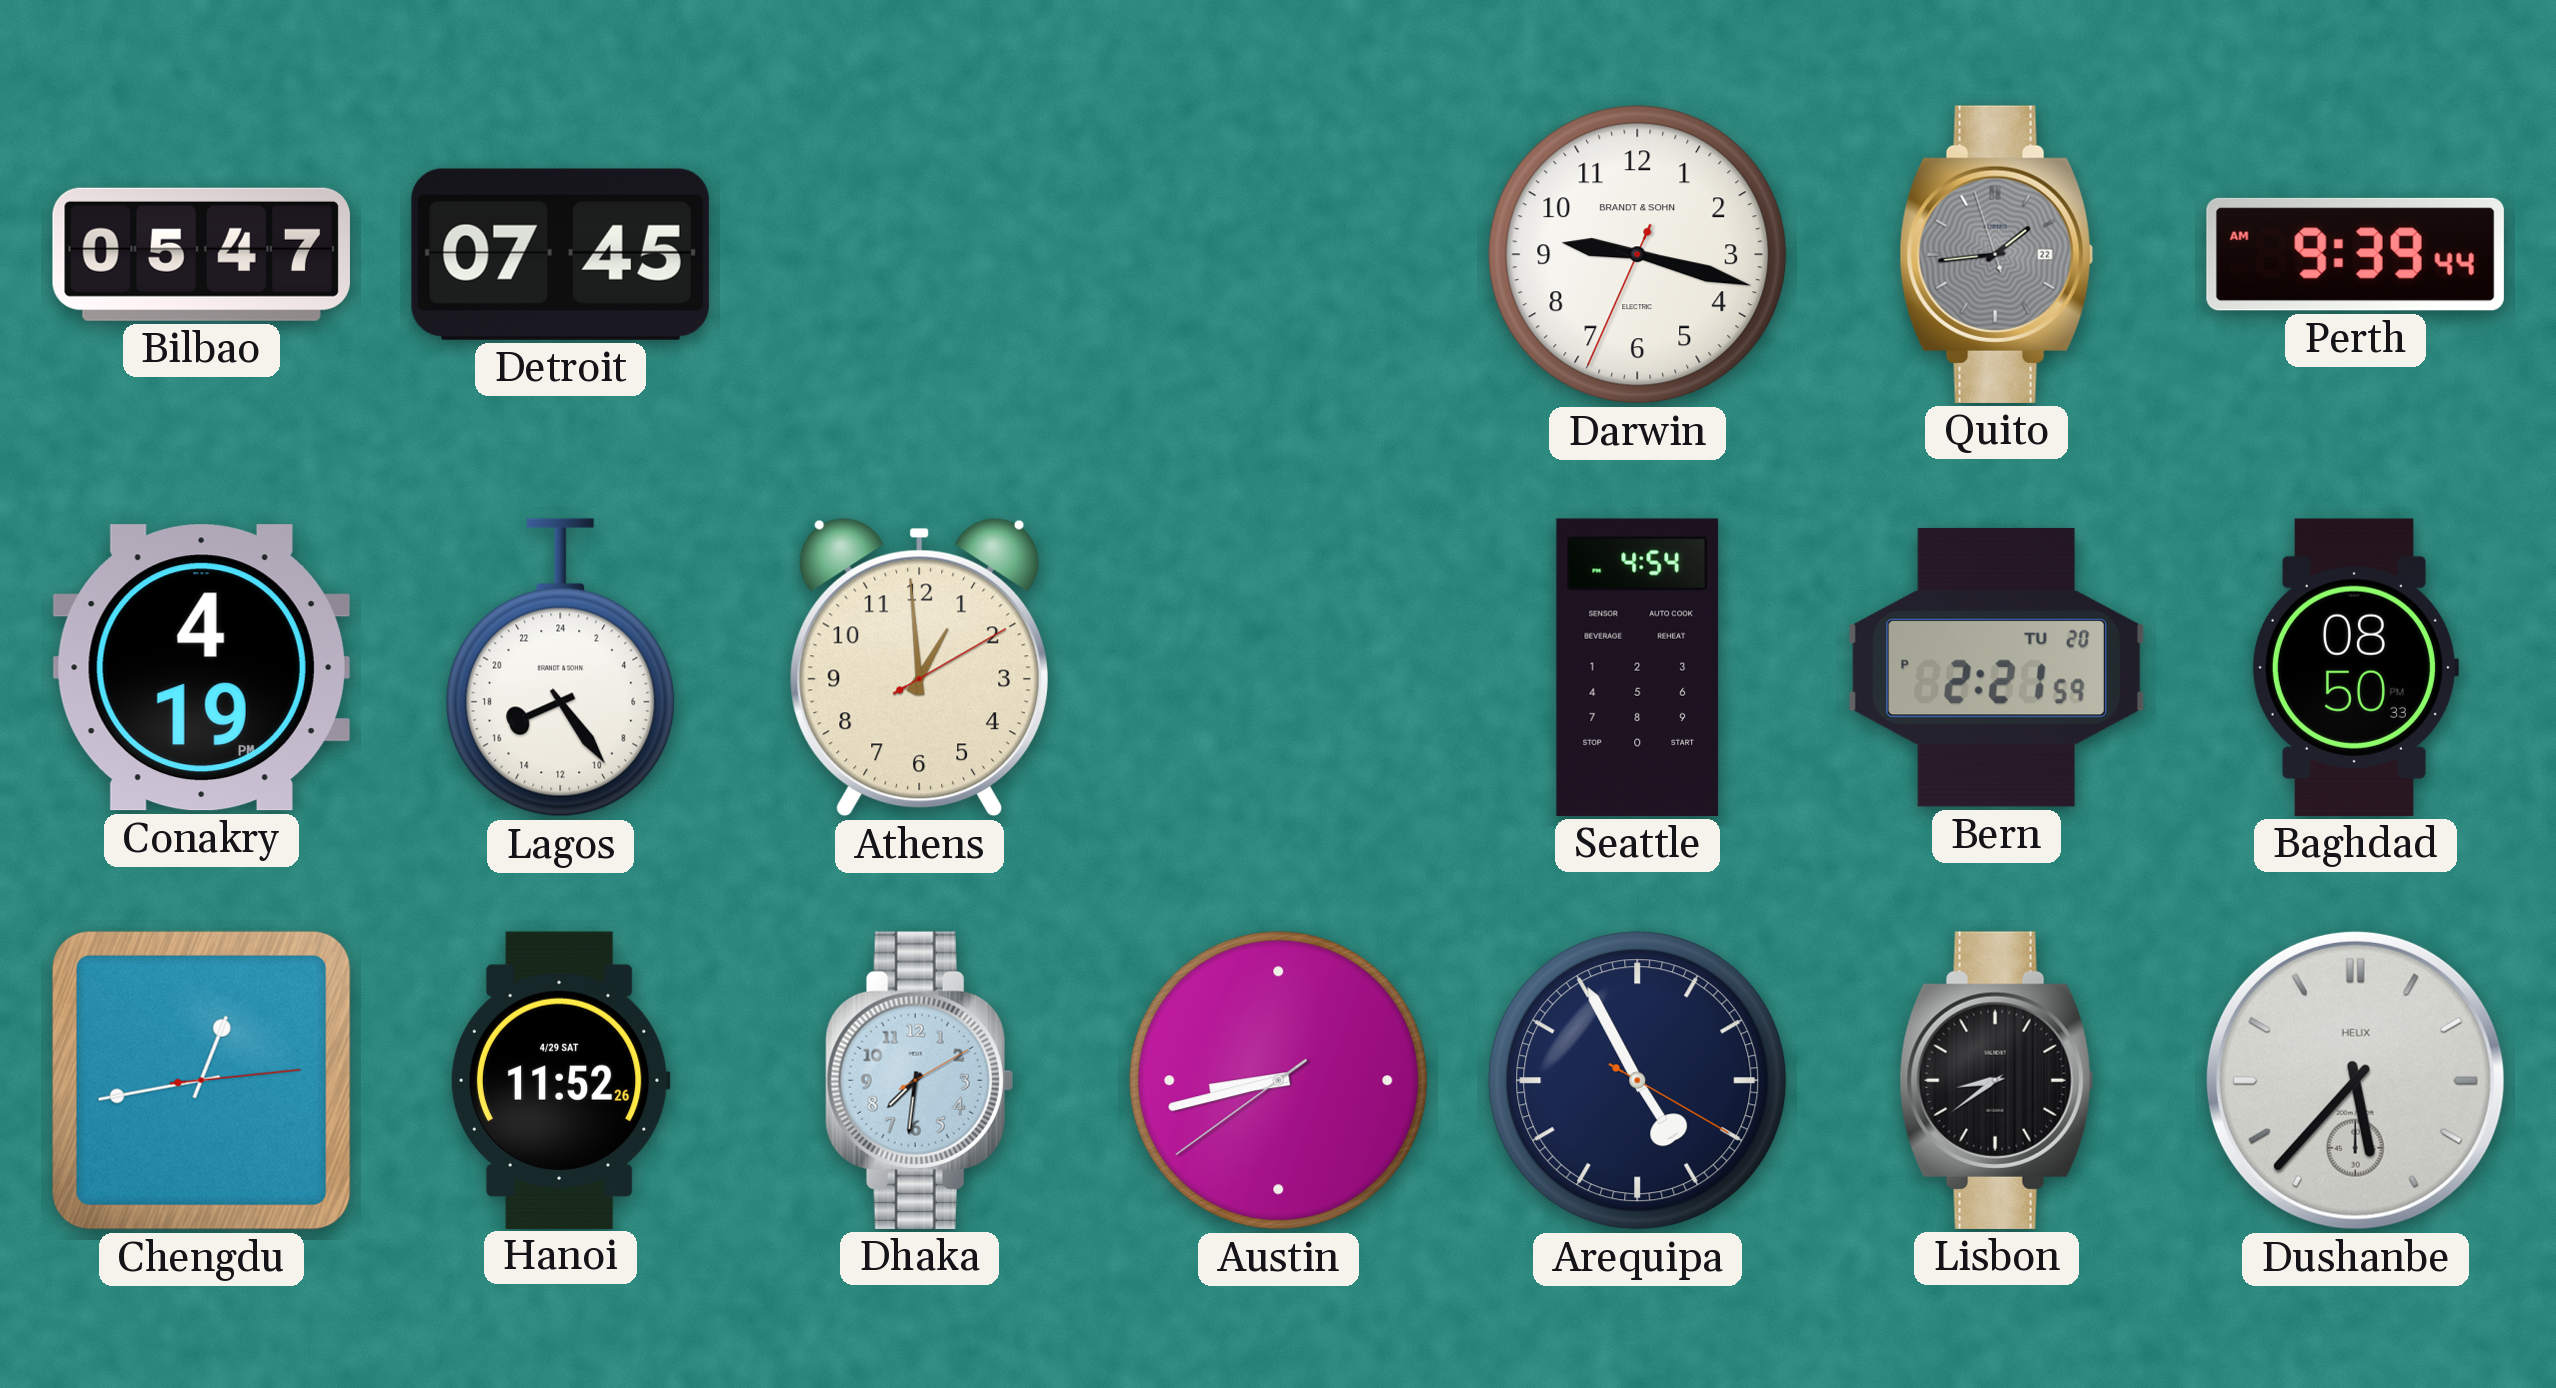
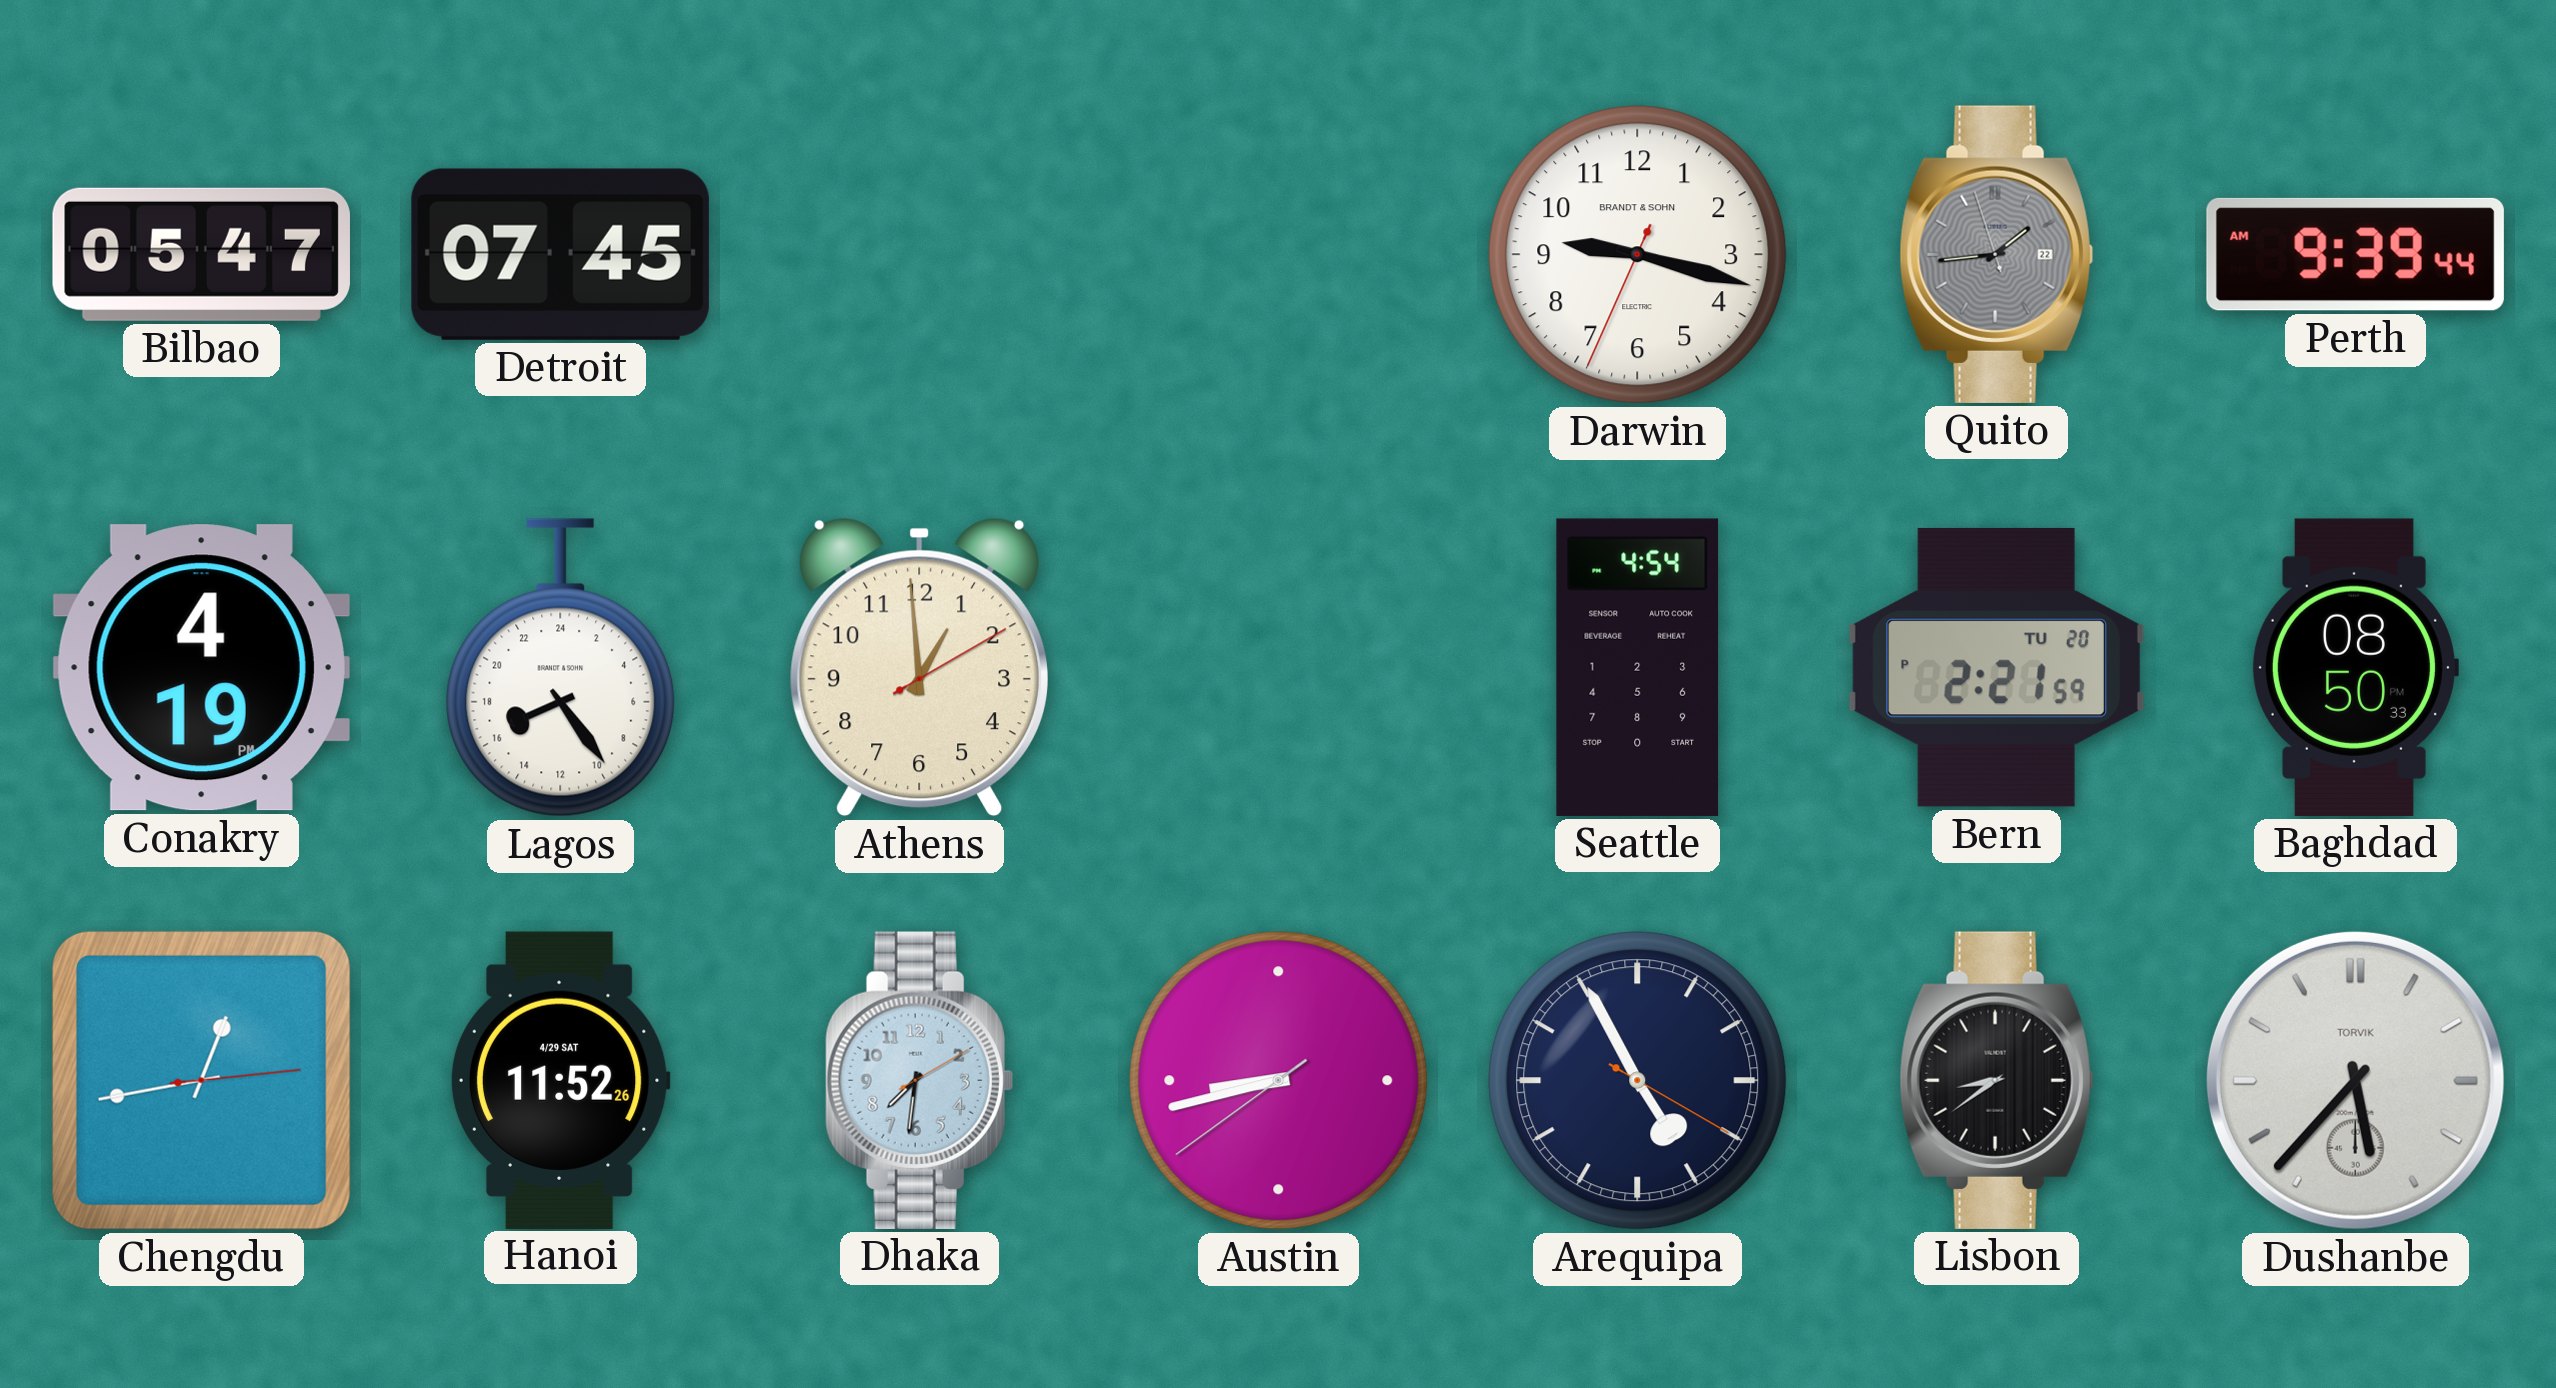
Dushanbe brand: HELIX -> TORVIK (2355, 1080)
